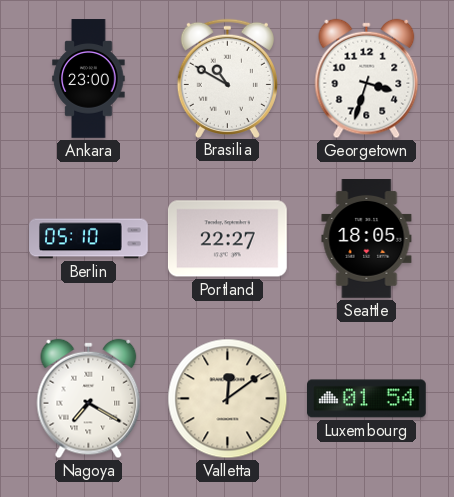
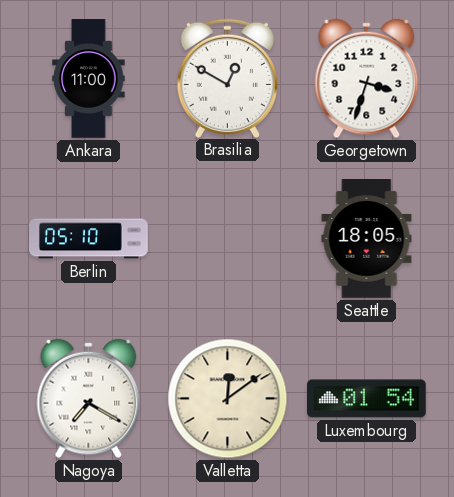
Ankara: 23:00 -> 11:00 (89, 79)
Brasilia: 10:50 -> 12:50 (227, 78)
Portland: 22:27 -> none (227, 239)
